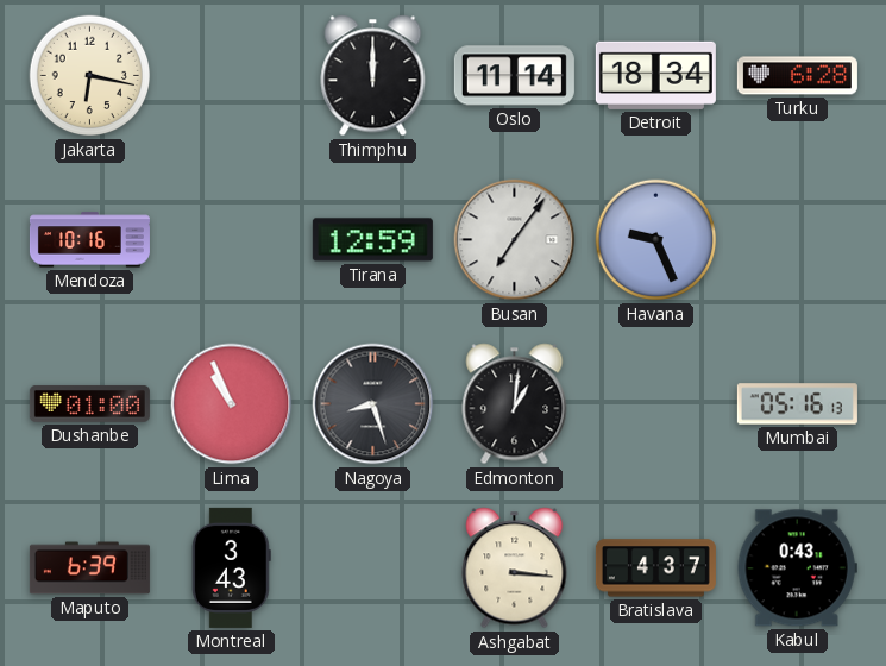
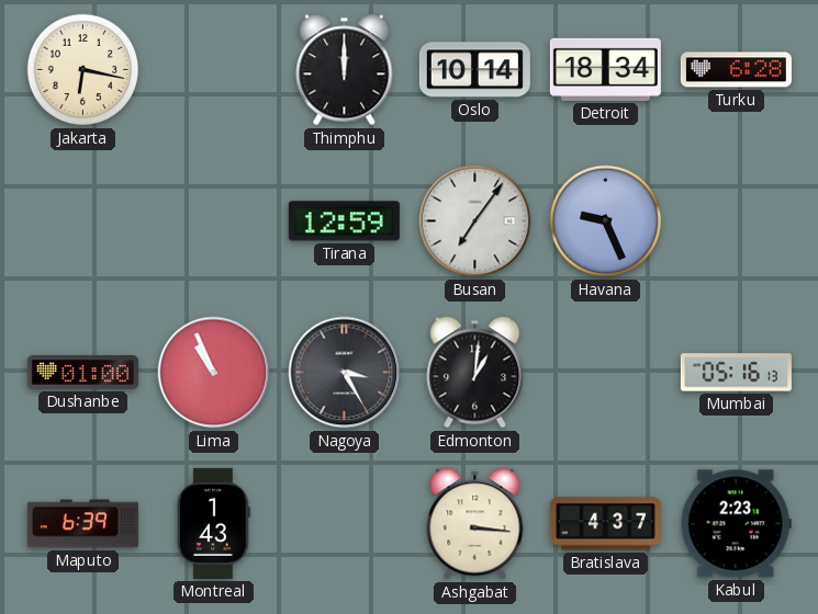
Oslo: 11:14 -> 10:14 (474, 70)
Mendoza: 10:16 -> none (89, 240)
Nagoya: 8:27 -> 3:25 (345, 373)
Montreal: 3:43 -> 1:43 (213, 523)
Kabul: 0:43 -> 2:23 (736, 524)
